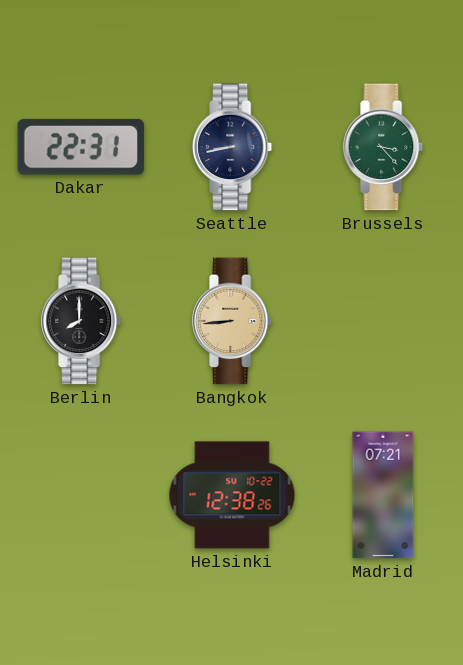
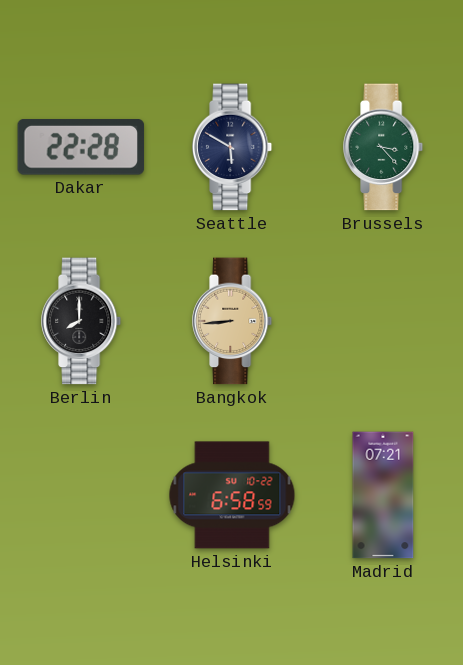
Dakar: 22:31 -> 22:28 (81, 148)
Seattle: 8:43 -> 5:50 (233, 147)
Helsinki: 12:38 -> 6:58 (232, 495)
